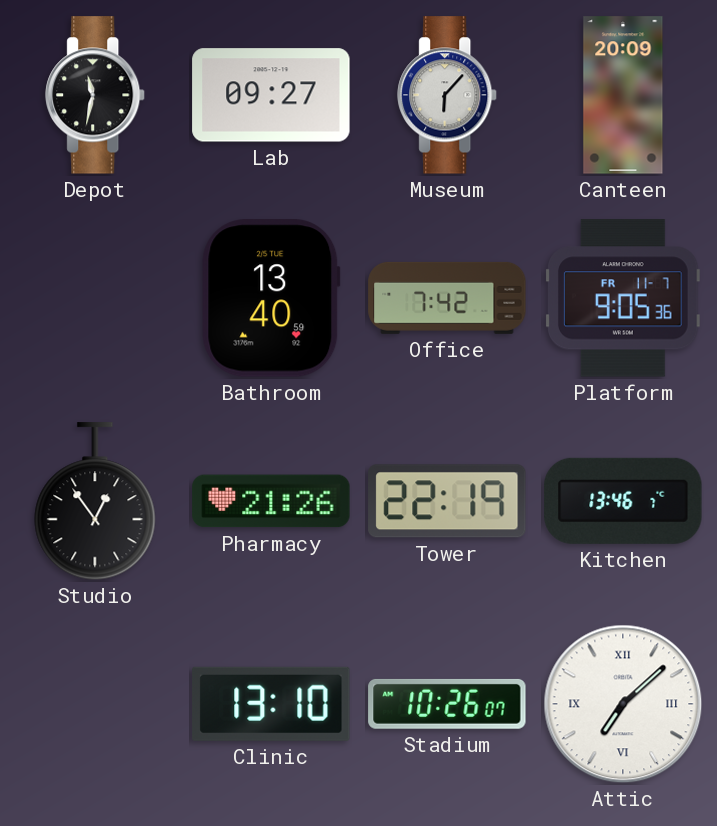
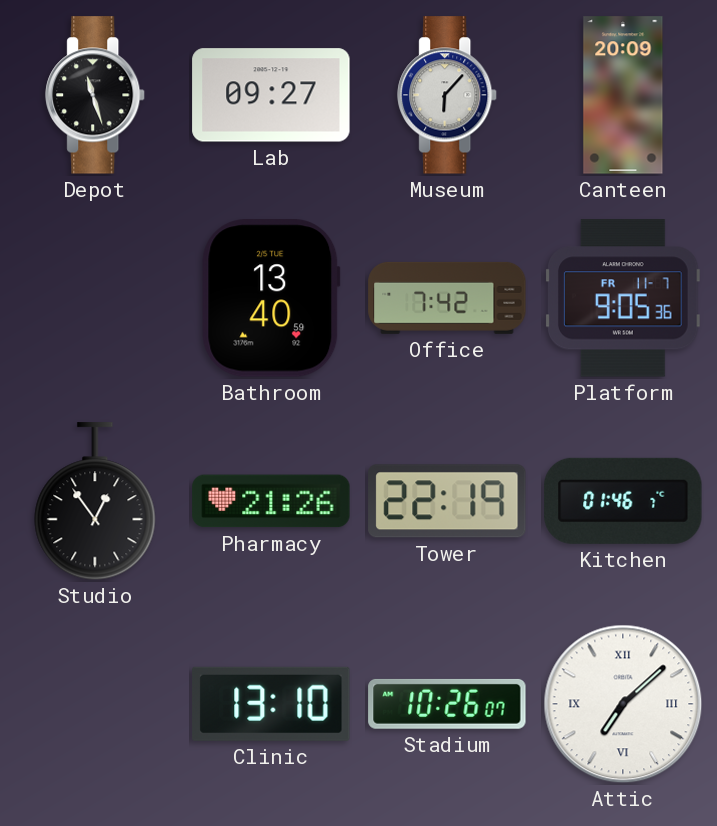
Depot: 11:32 -> 11:27 (96, 95)
Kitchen: 13:46 -> 01:46 (623, 501)
